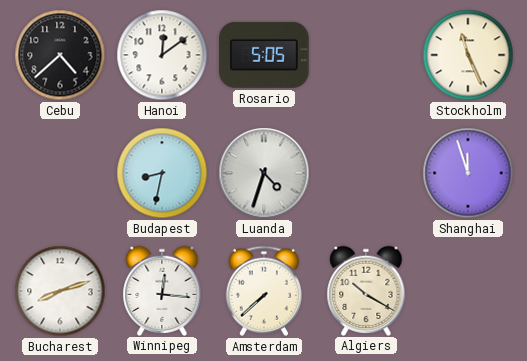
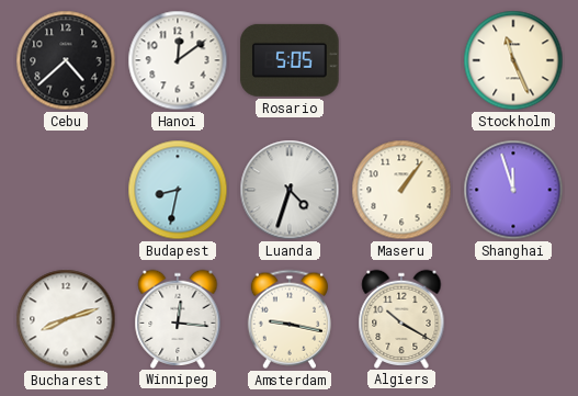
Maseru: none -> 1:06 (401, 190)
Amsterdam: 7:38 -> 9:17 (290, 319)
